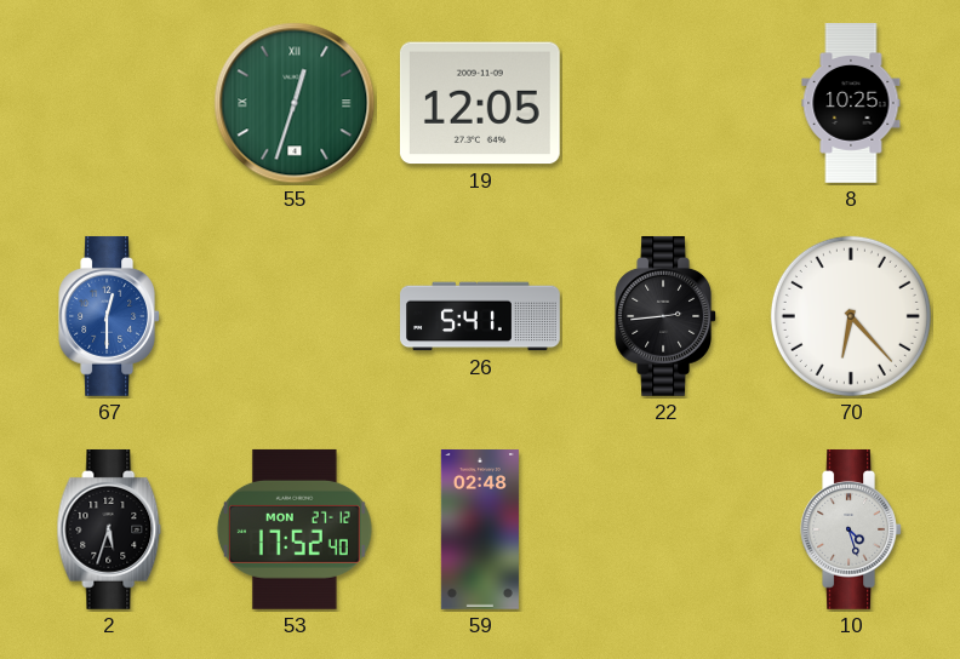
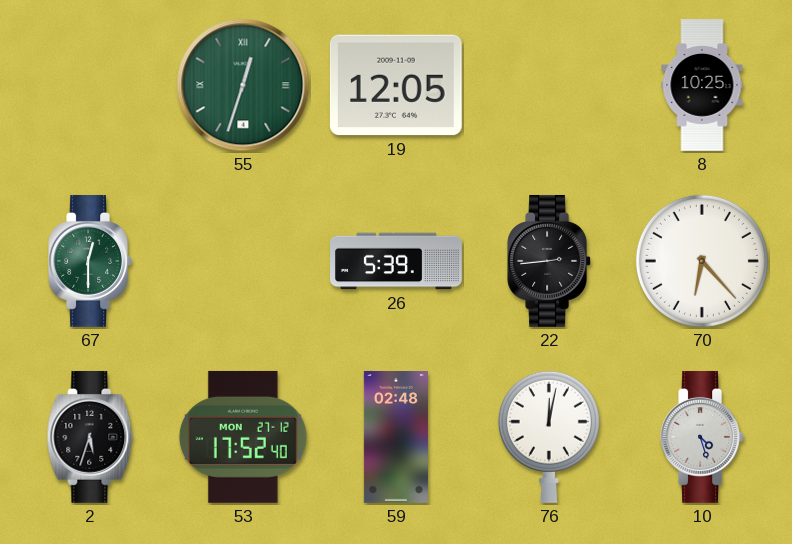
67 dial: blue -> green (90, 261)
26: 5:41 -> 5:39 (397, 261)
76: none -> 12:02 (549, 437)
